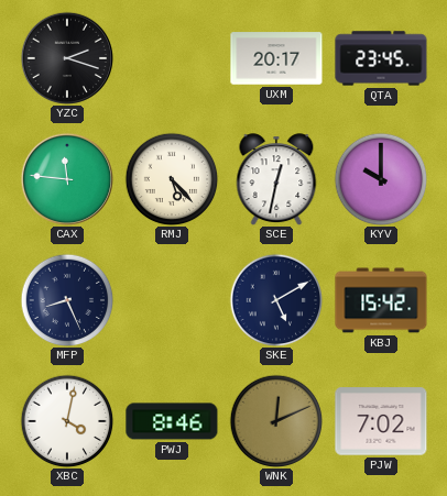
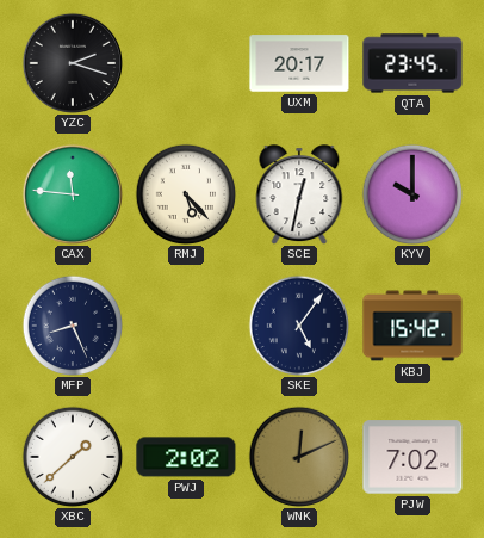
SKE: 5:10 -> 5:06 (299, 326)
XBC: 4:02 -> 1:38 (73, 457)
PWJ: 8:46 -> 2:02 (186, 457)
